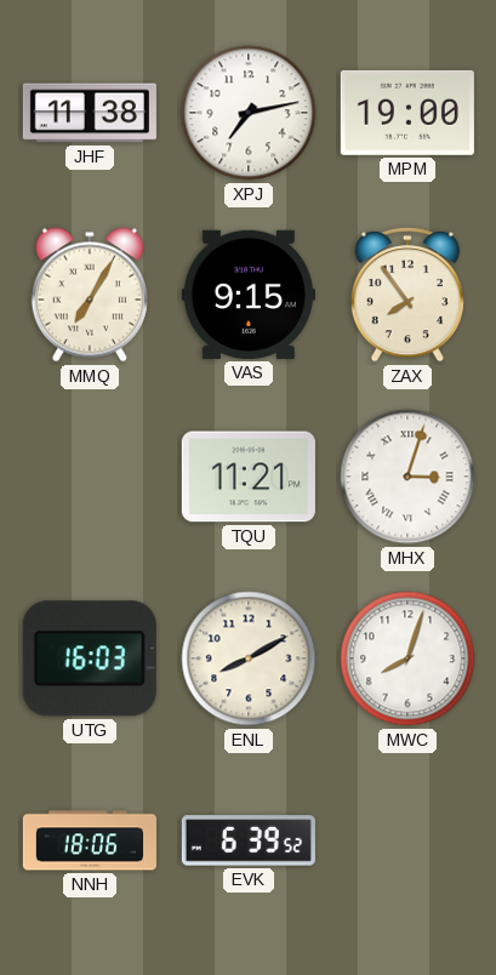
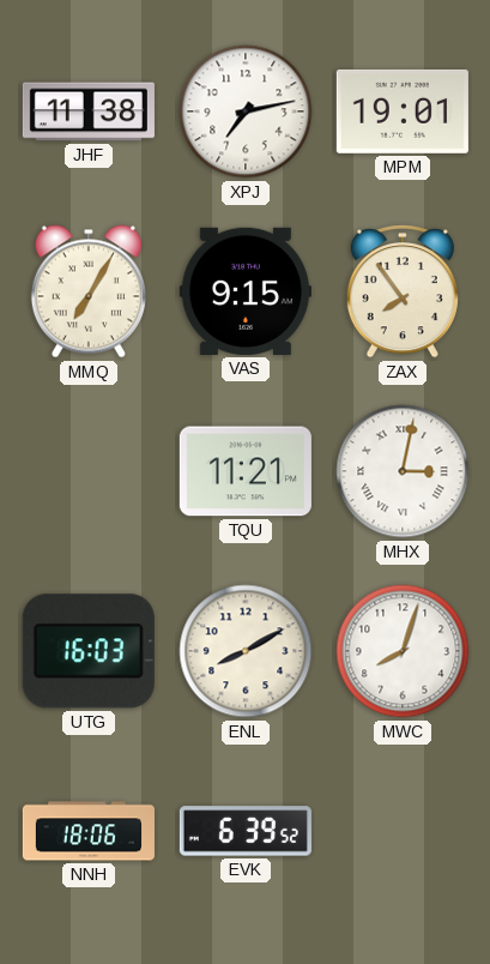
MPM: 19:00 -> 19:01 (403, 112)
MHX: 3:03 -> 3:02 (403, 471)
